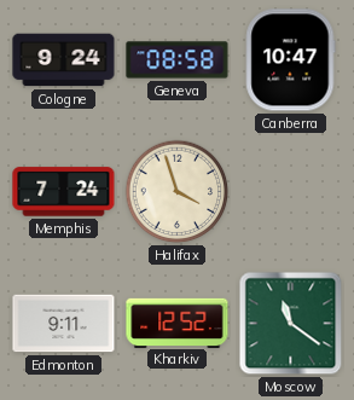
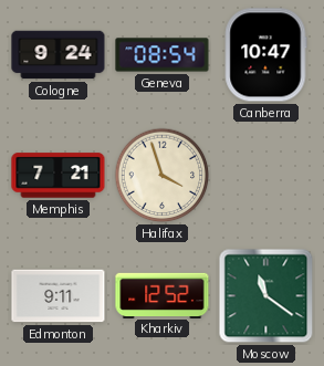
Geneva: 08:58 -> 08:54 (163, 55)
Memphis: 7:24 -> 7:21 (59, 176)
